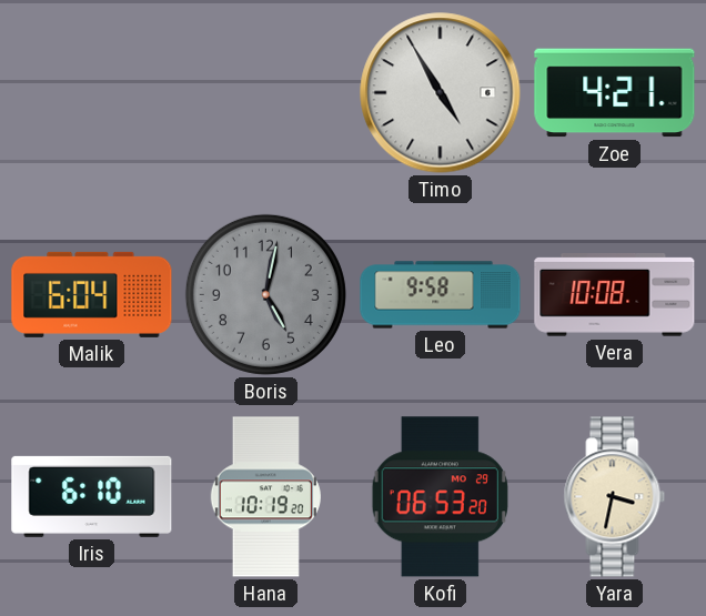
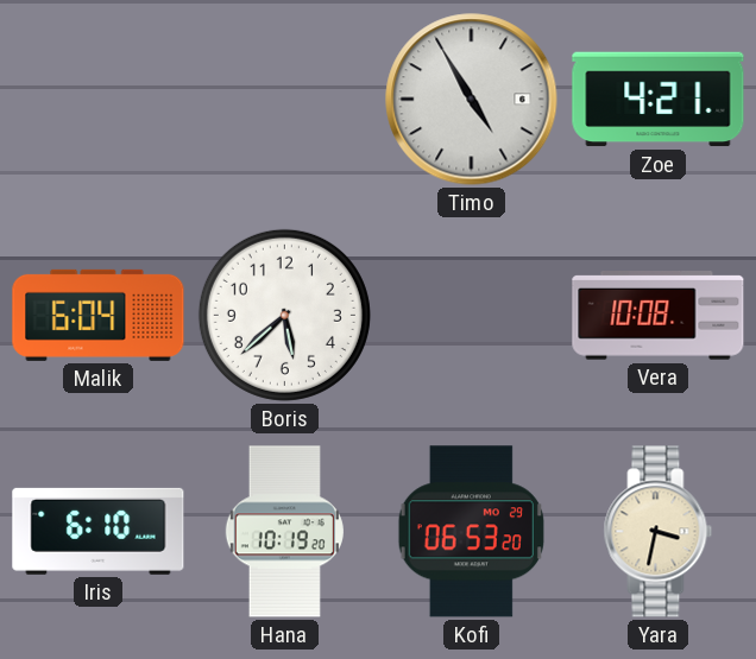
Boris: 5:02 -> 5:38 (284, 315)
Boris dial: grey -> white (284, 315)
Leo: 9:58 -> none (441, 295)
